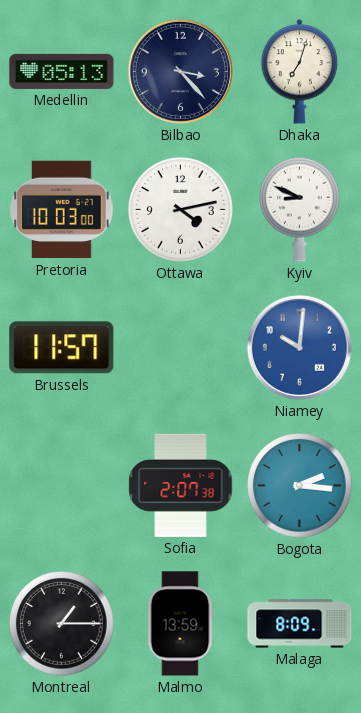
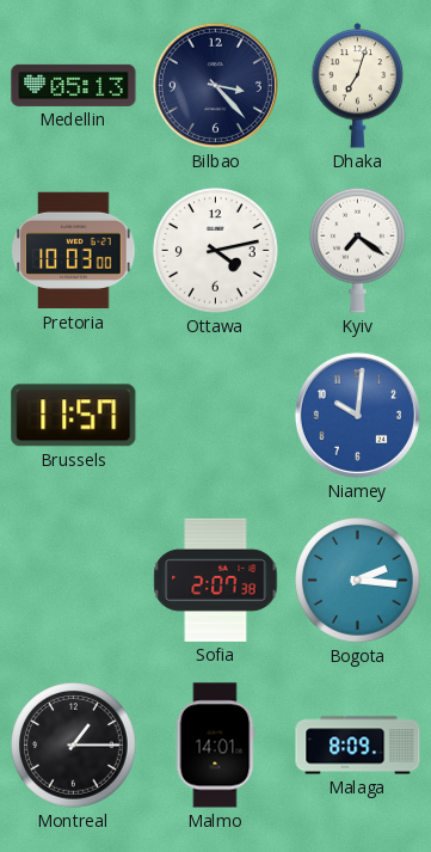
Kyiv: 8:49 -> 7:21 (358, 250)
Malmo: 13:59 -> 14:01 (215, 746)
